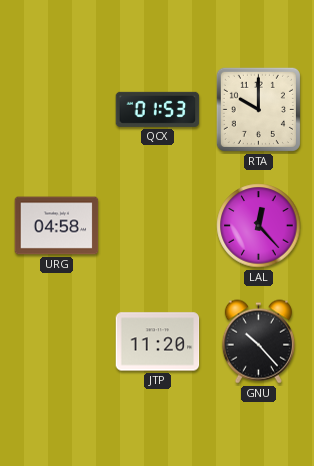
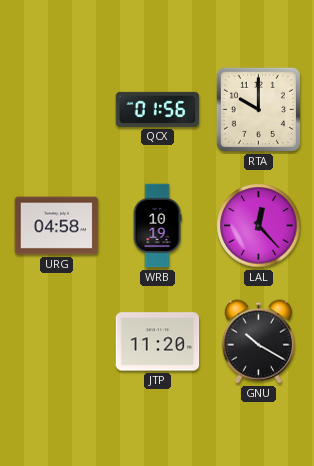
QCX: 01:53 -> 01:56 (158, 109)
WRB: none -> 10:19 (157, 226)
GNU: 10:23 -> 10:20 (258, 342)
